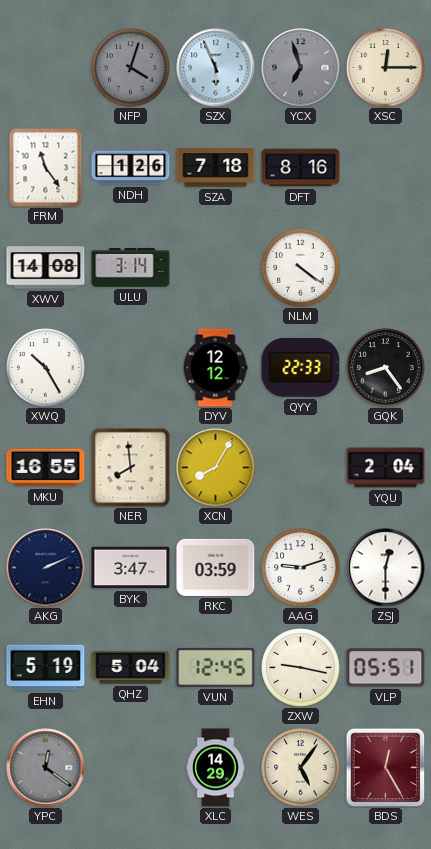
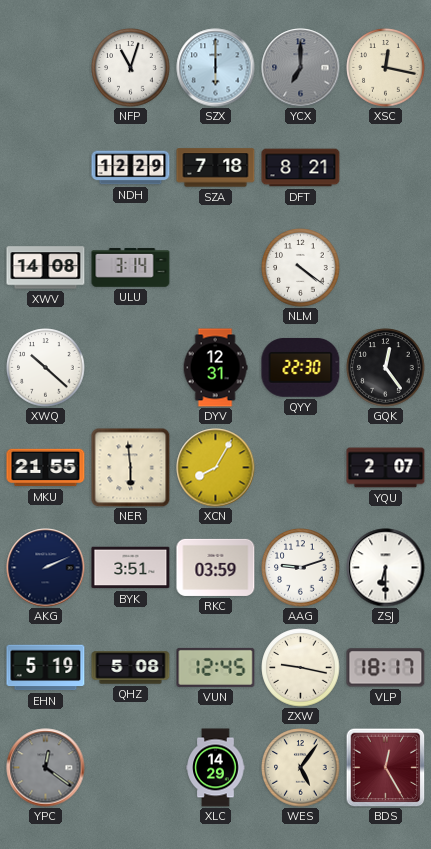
NFP: 4:03 -> 11:03 (131, 68)
NFP dial: grey -> white (131, 68)
SZX: 5:56 -> 6:00 (216, 68)
YCX: 6:57 -> 7:00 (301, 68)
XSC: 12:15 -> 12:17 (386, 68)
FRM: 11:24 -> none (46, 168)
NDH: 1:26 -> 12:29 (131, 168)
DFT: 8:16 -> 8:21 (301, 168)
XWQ: 10:25 -> 10:22 (46, 368)
DYV: 12:12 -> 12:31 (215, 368)
QYY: 22:33 -> 22:30 (301, 367)
GQK: 8:24 -> 12:24 (386, 368)
MKU: 16:55 -> 21:55 (46, 468)
NER: 7:59 -> 5:59 (131, 468)
YQU: 2:04 -> 2:07 (386, 468)
BYK: 3:47 -> 3:51 (131, 568)
ZSJ: 12:30 -> 6:30 (386, 568)
QHZ: 5:04 -> 5:08 (131, 668)
VLP: 05:51 -> 18:17 (386, 668)
